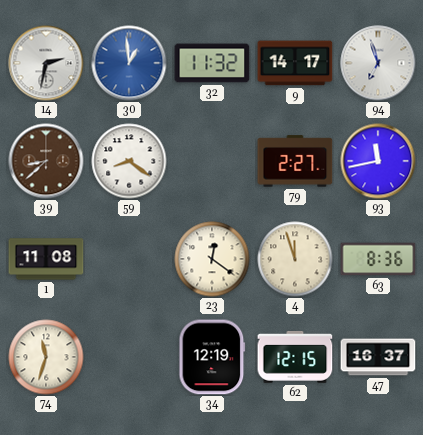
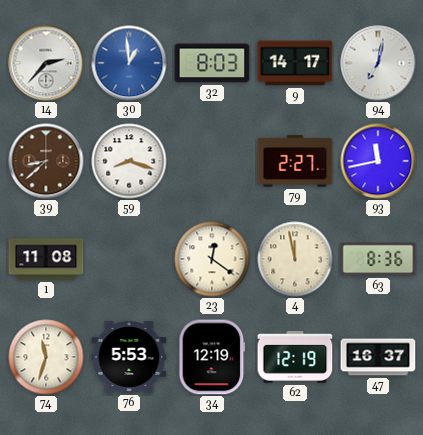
14: 2:32 -> 2:37 (46, 63)
32: 11:32 -> 8:03 (212, 63)
94: 6:57 -> 7:02 (378, 63)
59: 8:21 -> 8:18 (129, 161)
4: 11:57 -> 11:58 (295, 259)
76: none -> 5:53 (129, 357)
62: 12:15 -> 12:19 (295, 357)
